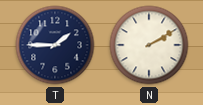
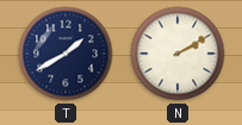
T: 1:45 -> 1:40 (66, 54)
